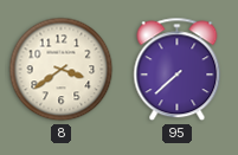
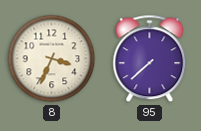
8: 3:39 -> 3:34 (52, 59)
